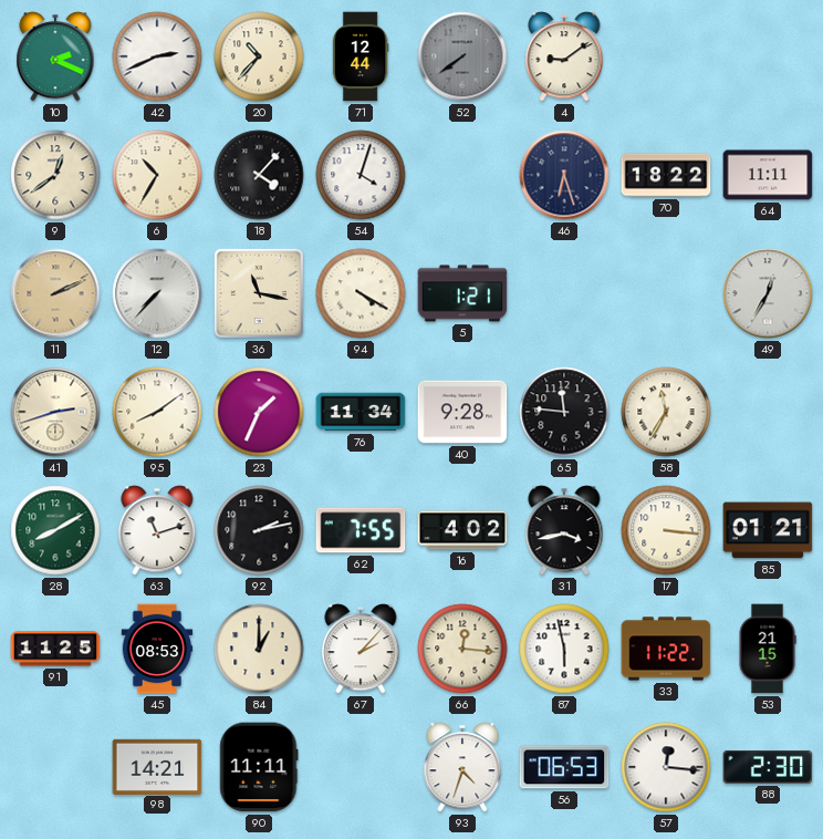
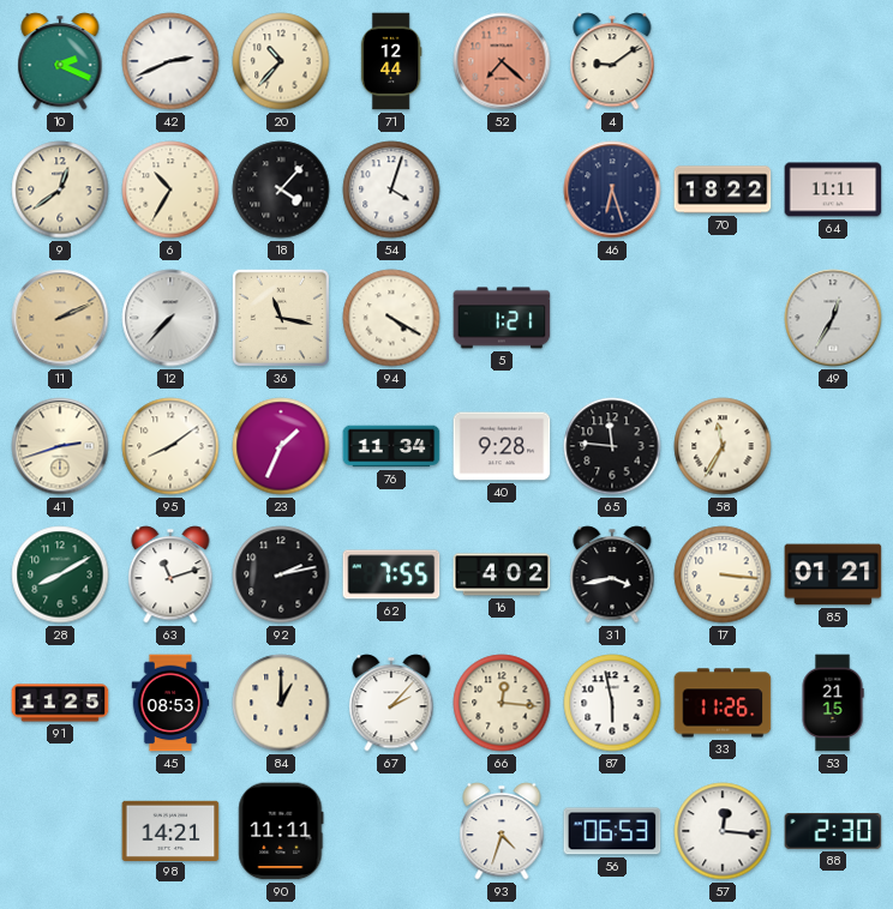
52: 7:39 -> 7:22 (502, 61)
52 dial: grey -> salmon (502, 61)
33: 11:22 -> 11:26 (723, 703)
